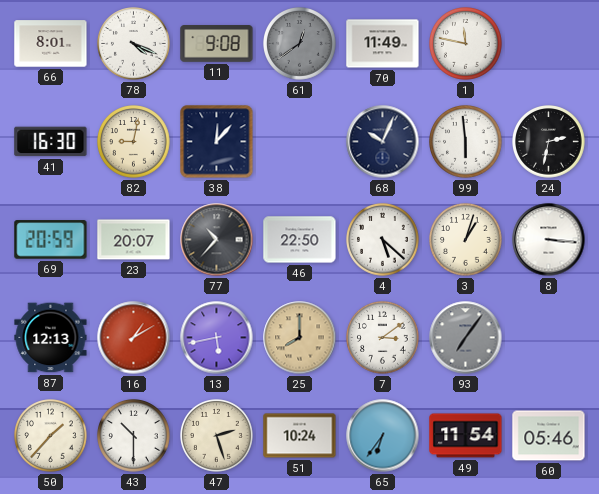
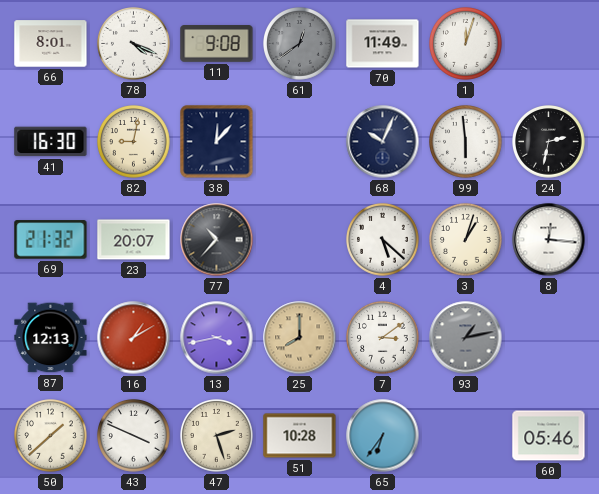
1: 11:47 -> 12:03 (466, 44)
69: 20:59 -> 21:32 (51, 240)
46: 22:50 -> none (300, 240)
8: 3:16 -> 12:16 (549, 240)
13: 5:43 -> 3:43 (217, 338)
93: 7:06 -> 1:13 (466, 338)
50: 1:37 -> 1:38 (51, 436)
43: 10:30 -> 3:49 (134, 436)
51: 10:24 -> 10:28 (300, 436)
49: 11:54 -> none (466, 436)
